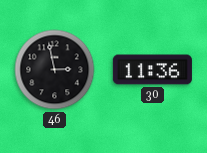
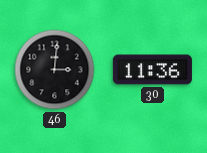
46: 2:58 -> 3:01 (55, 70)
